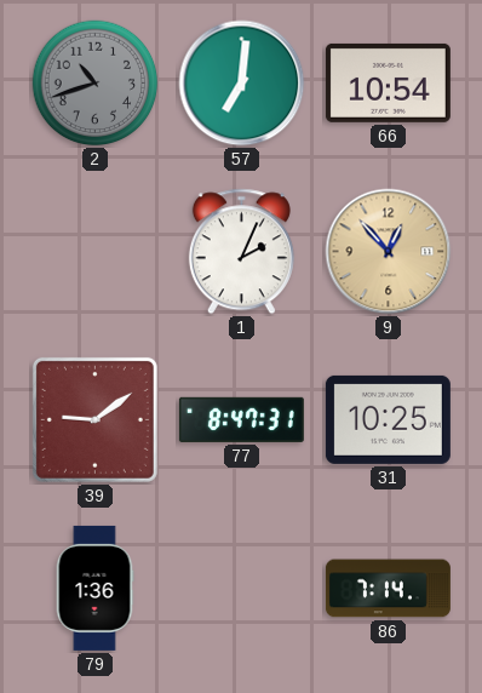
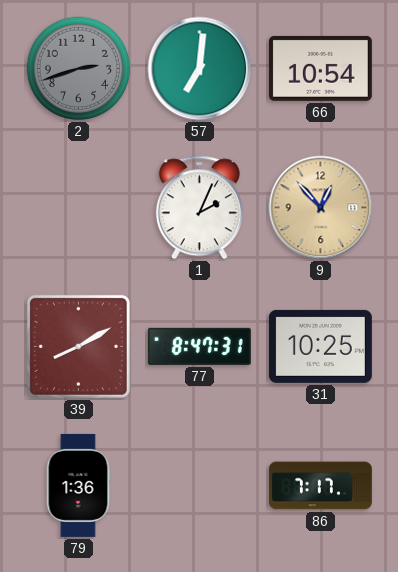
2: 10:42 -> 2:42 (79, 69)
39: 9:09 -> 8:10 (78, 346)
86: 7:14 -> 7:17 (320, 486)
